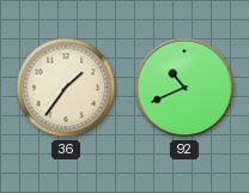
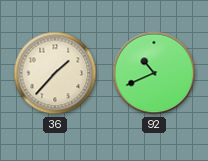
36: 1:36 -> 1:37 (55, 73)
